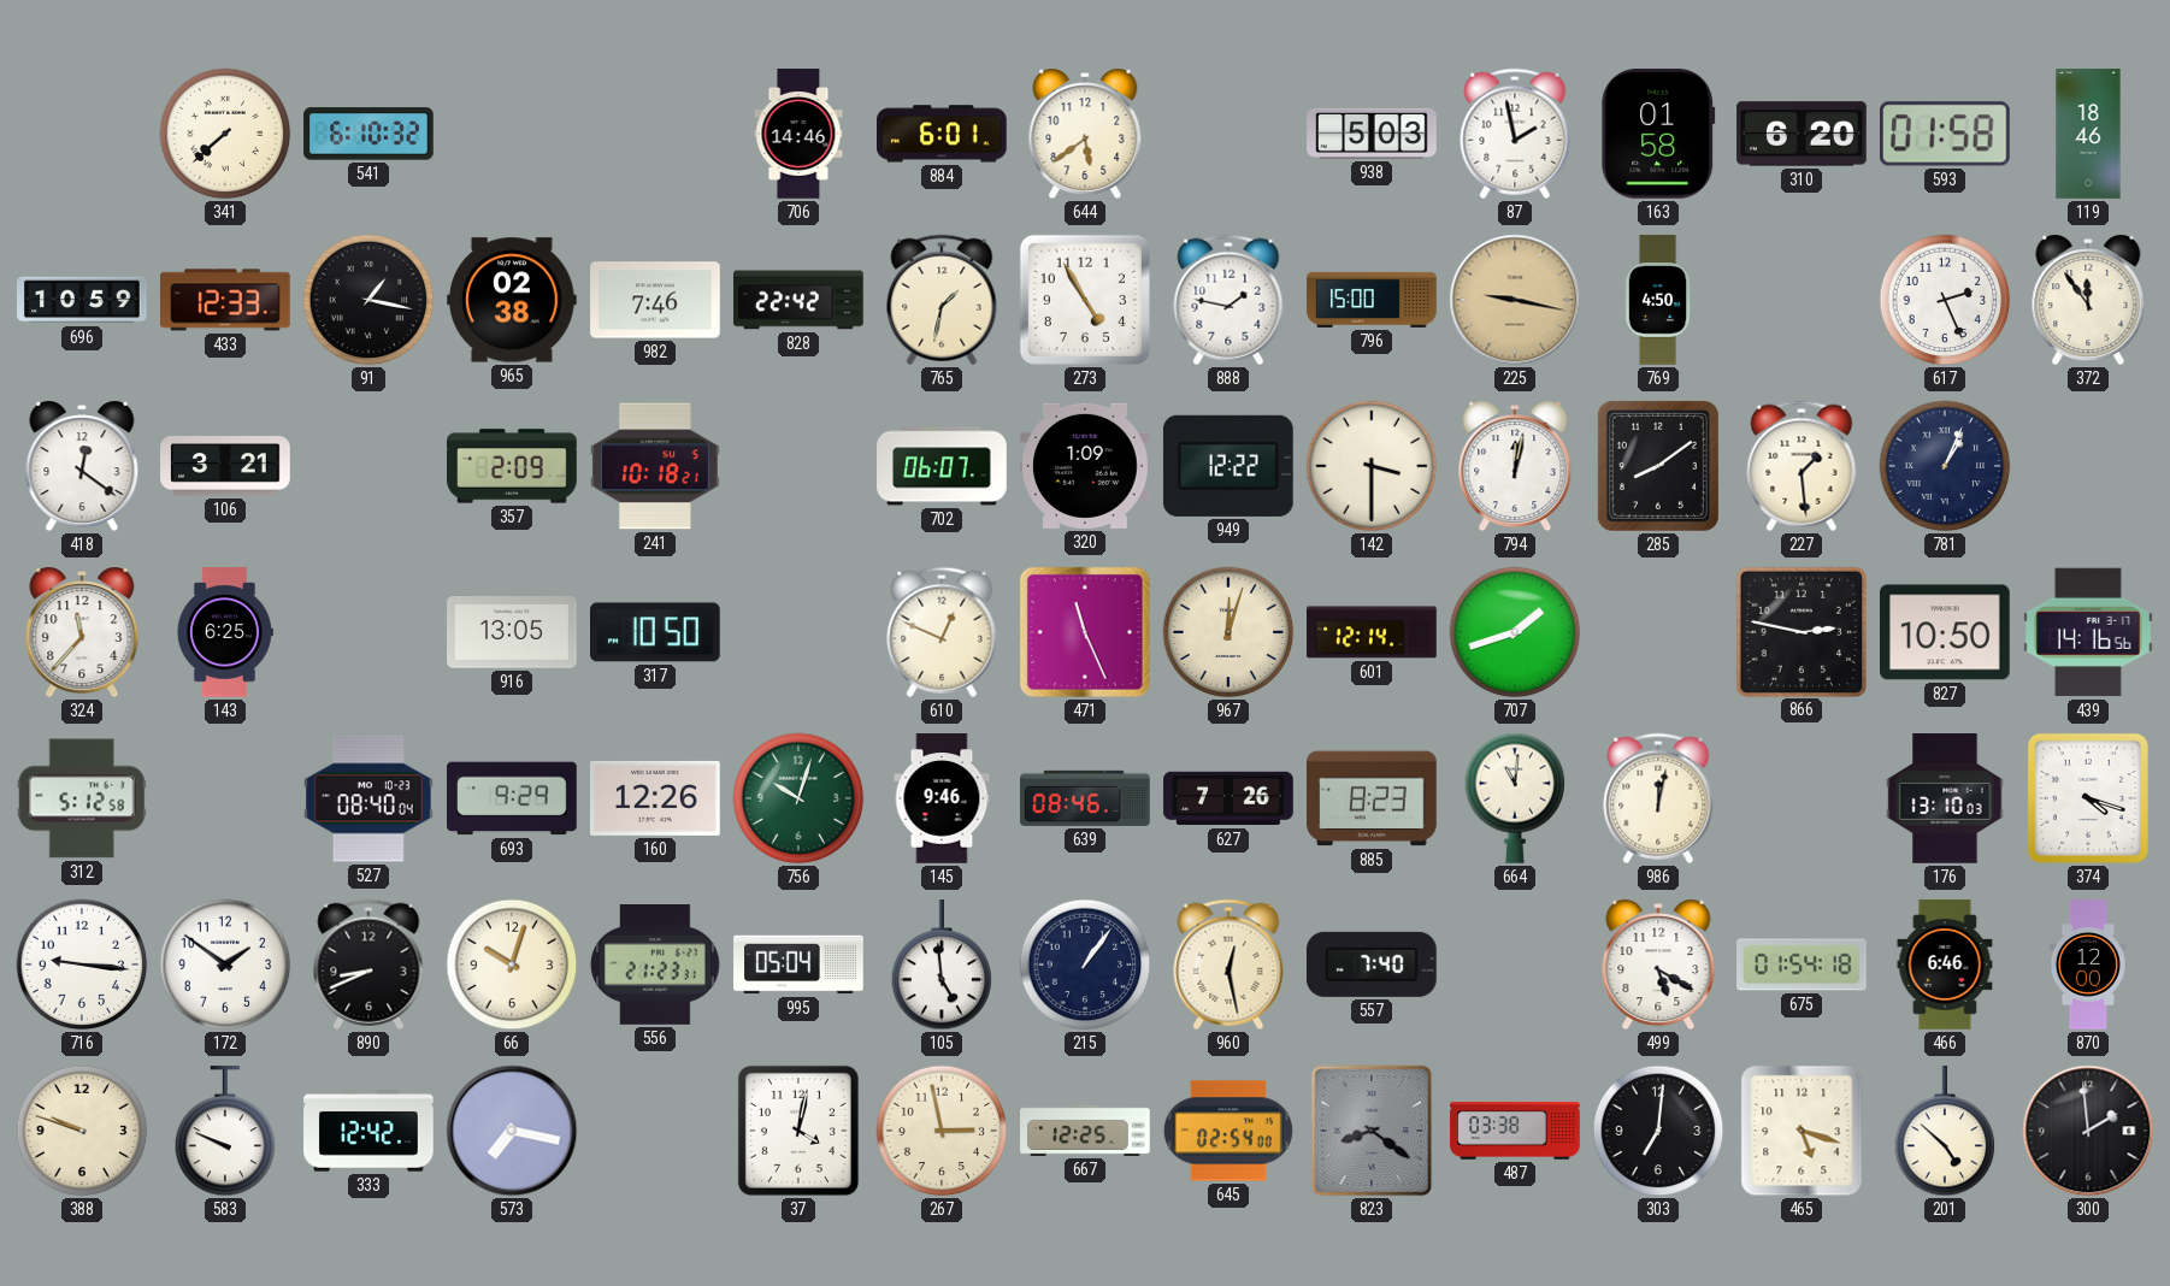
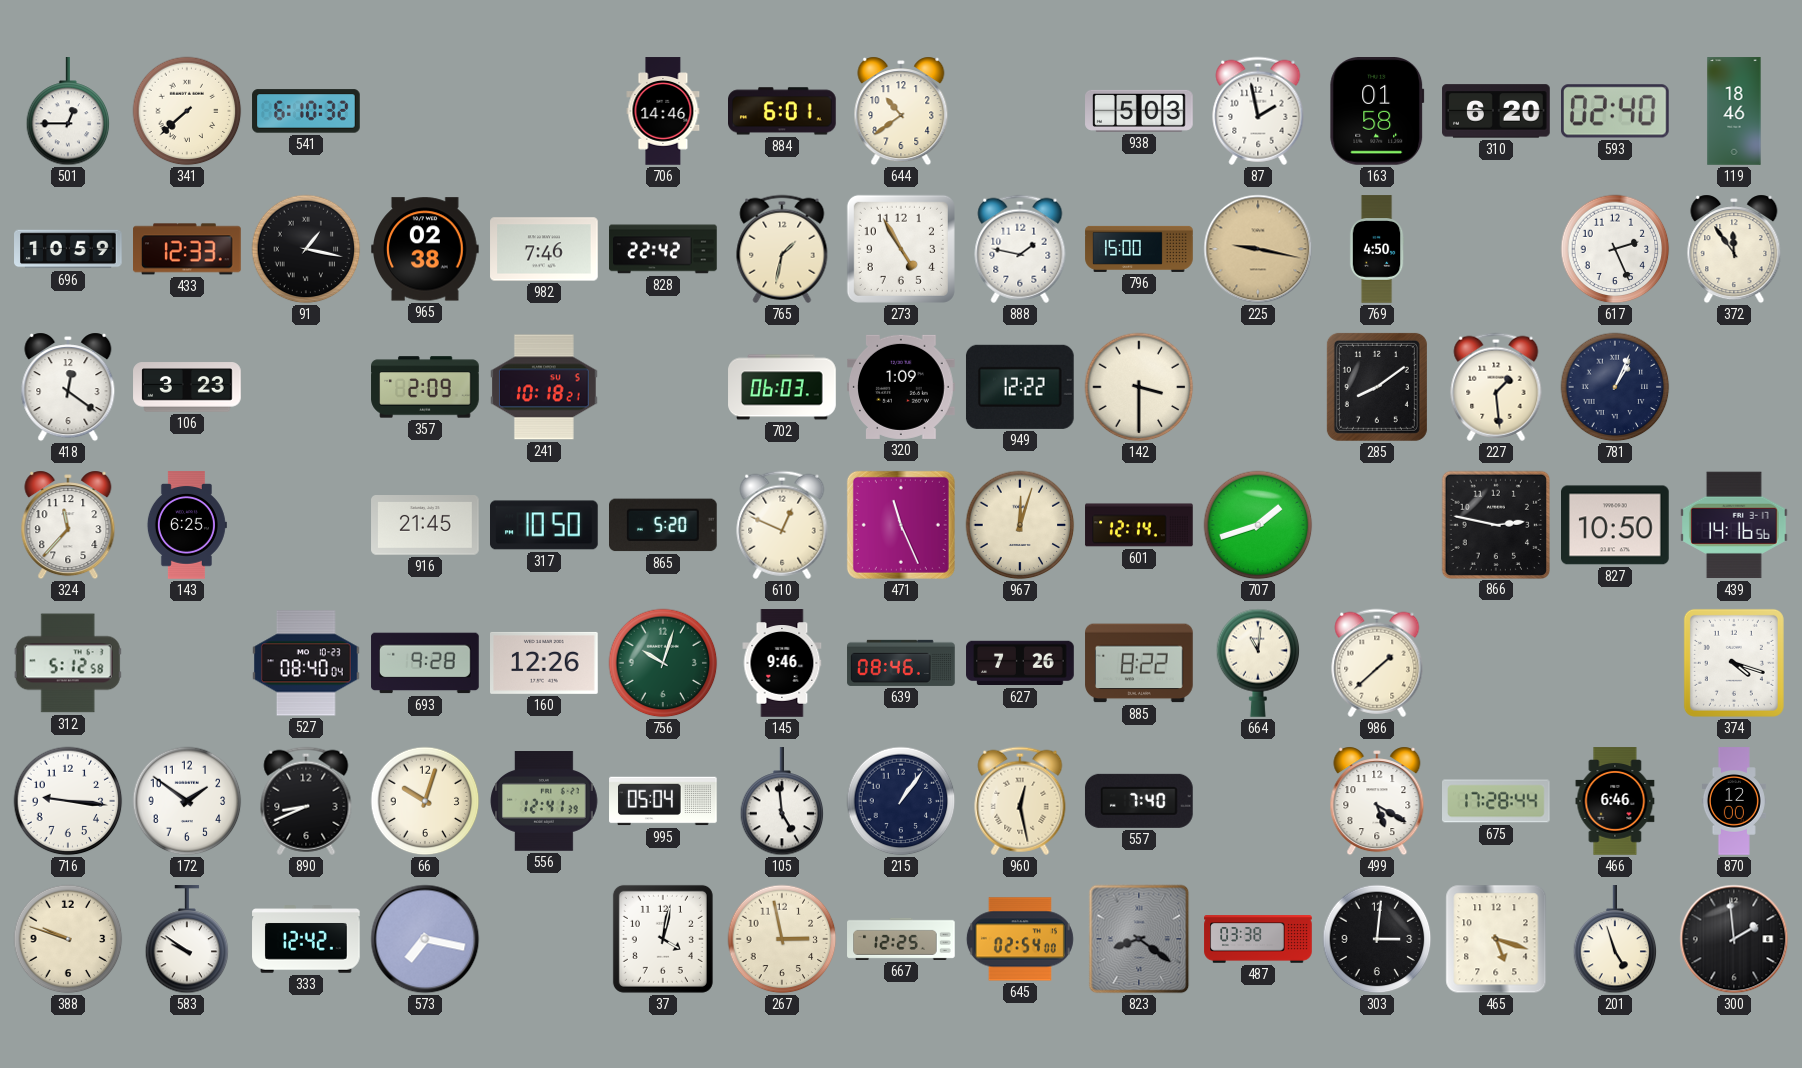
501: none -> 12:45 (68, 112)
644: 5:39 -> 10:39 (901, 111)
593: 01:58 -> 02:40 (1616, 111)
106: 3:21 -> 3:23 (187, 387)
702: 06:07 -> 06:03 (782, 387)
794: 12:02 -> none (1515, 466)
916: 13:05 -> 21:45 (425, 526)
865: none -> 5:20 (664, 525)
693: 9:29 -> 9:28 (425, 663)
885: 8:23 -> 8:22 (1139, 663)
986: 12:02 -> 1:38 (1377, 663)
176: 13:10 -> none (1945, 798)
556: 21:23 -> 12:41 (544, 802)
675: 01:54 -> 17:28 (1497, 801)
583: 9:49 -> 9:51 (187, 940)
303: 7:01 -> 3:01 (1377, 939)
201: 4:52 -> 4:57 (1615, 940)
